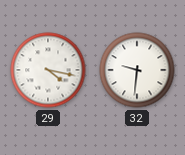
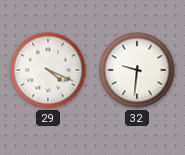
29: 4:17 -> 4:19 (48, 70)
